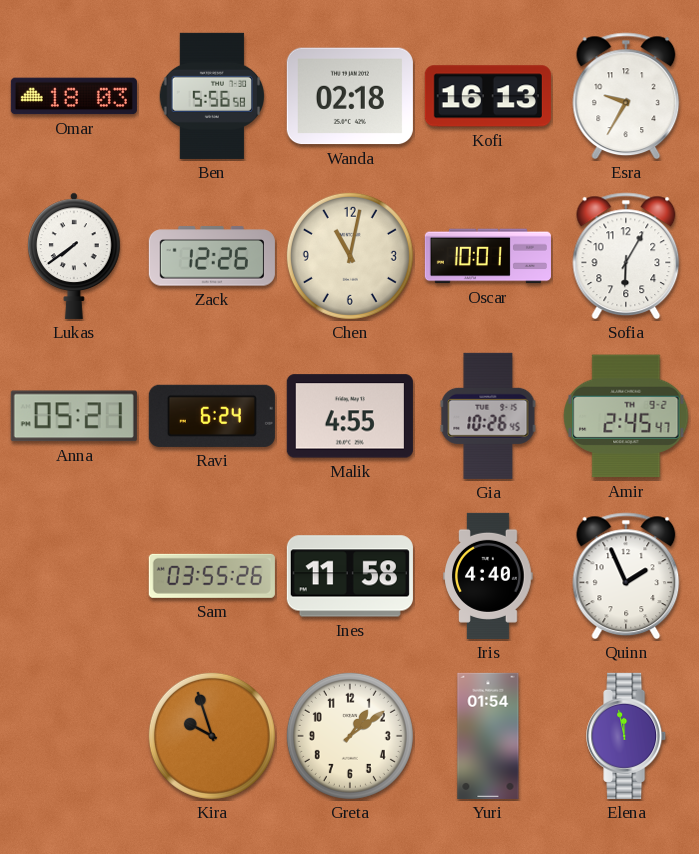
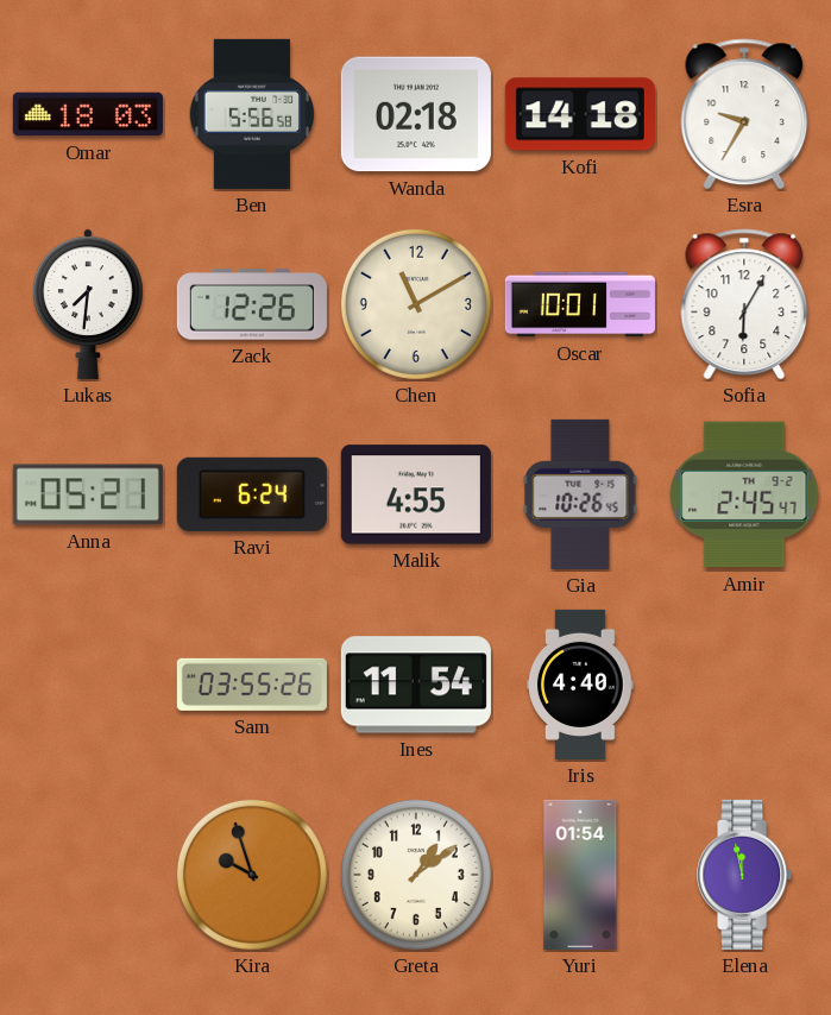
Kofi: 16:13 -> 14:18 (580, 114)
Lukas: 7:39 -> 7:31 (88, 304)
Chen: 11:02 -> 11:10 (416, 304)
Ines: 11:58 -> 11:54 (416, 685)
Quinn: 1:56 -> none (626, 576)
